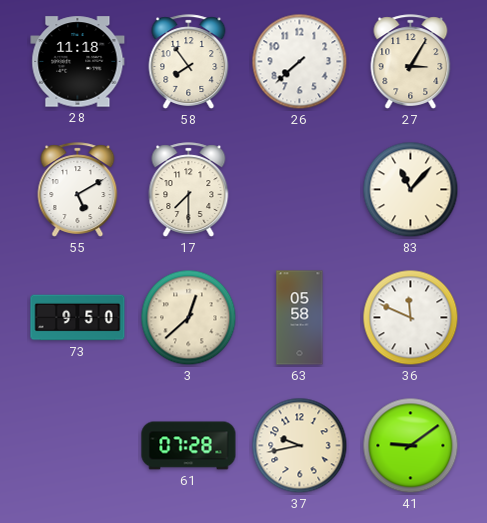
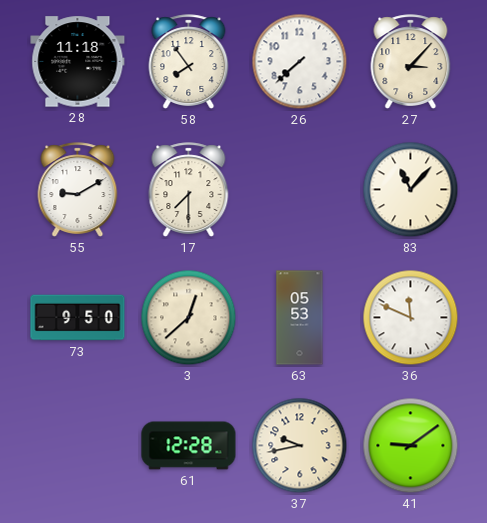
27: 3:05 -> 3:07 (411, 62)
55: 5:10 -> 9:10 (78, 190)
63: 05:58 -> 05:53 (300, 318)
61: 07:28 -> 12:28 (189, 446)
